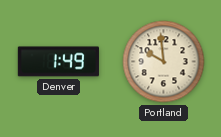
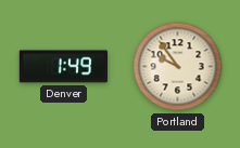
Portland: 9:59 -> 9:54 (178, 67)
